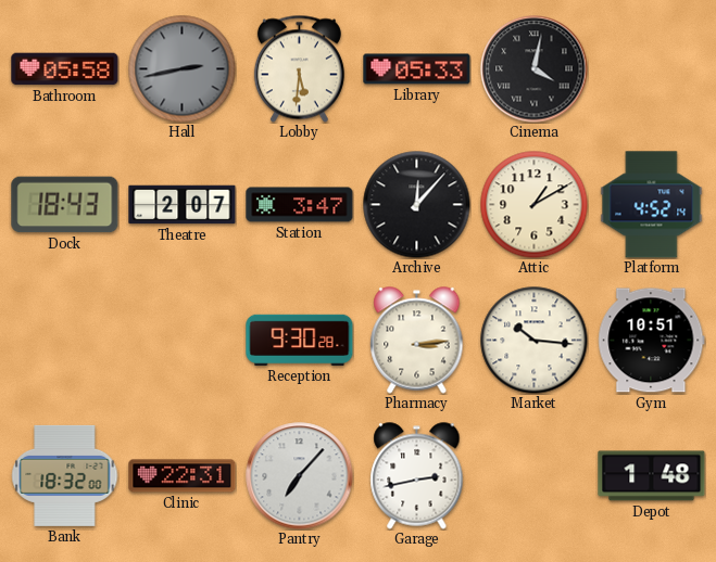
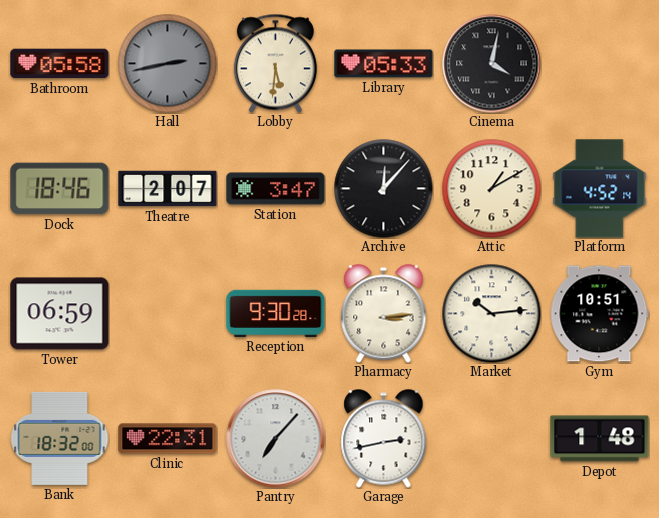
Dock: 18:43 -> 18:46 (60, 189)
Tower: none -> 06:59 (60, 314)
Market: 10:16 -> 10:14 (492, 314)
